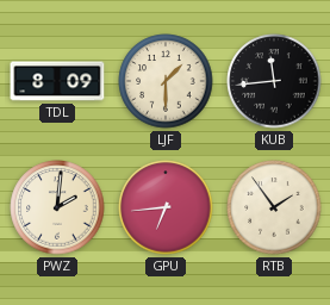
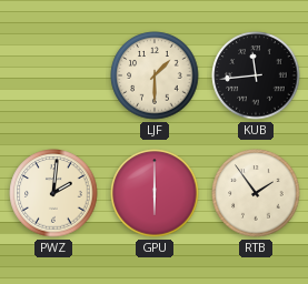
TDL: 8:09 -> none (57, 81)
GPU: 6:44 -> 6:00 (155, 193)
